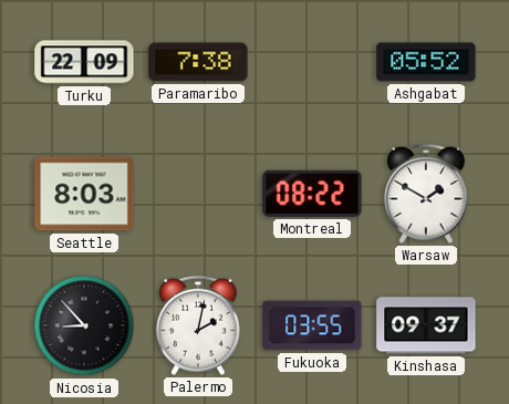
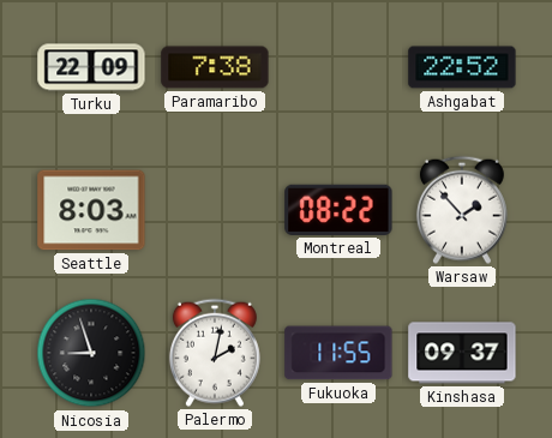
Ashgabat: 05:52 -> 22:52 (462, 67)
Warsaw: 1:50 -> 1:53 (462, 210)
Nicosia: 8:53 -> 8:57 (91, 353)
Fukuoka: 03:55 -> 11:55 (338, 353)
